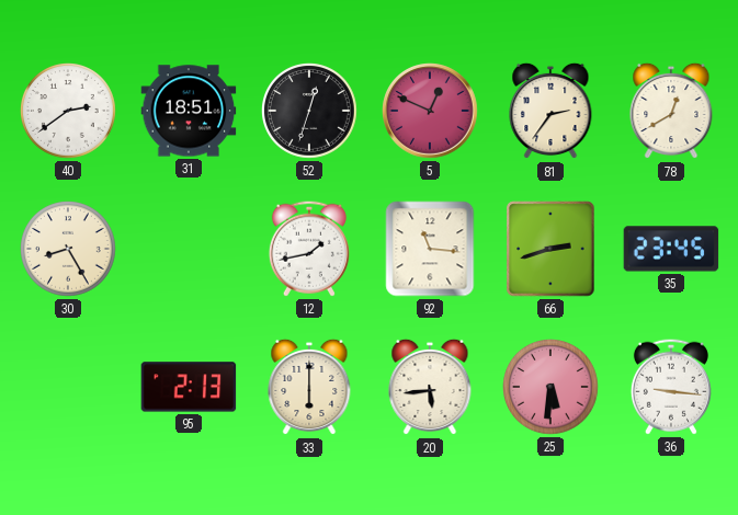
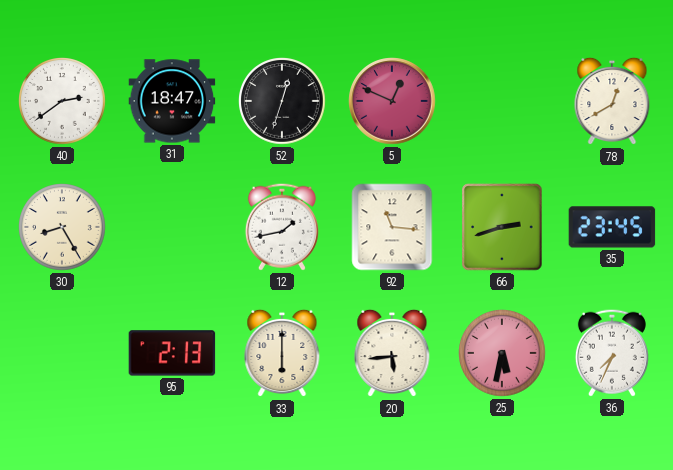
31: 18:51 -> 18:47 (172, 101)
81: 2:36 -> none (550, 111)
25: 5:31 -> 5:32 (503, 354)
36: 9:16 -> 7:34 (612, 353)
